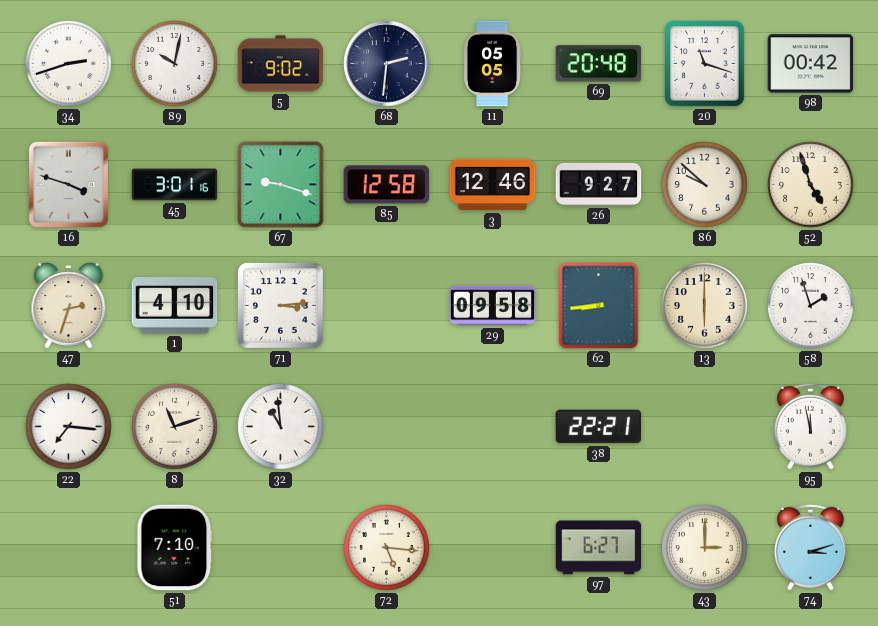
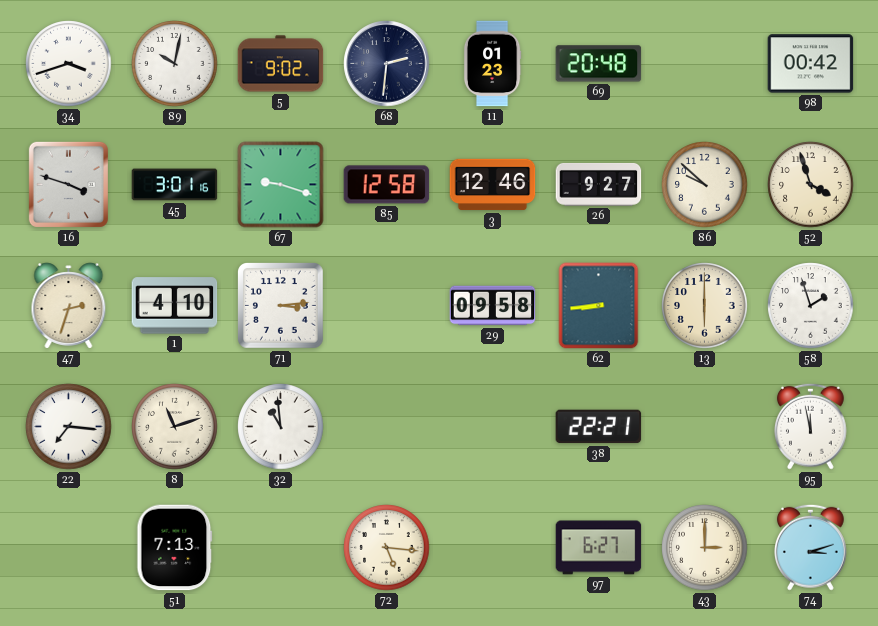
34: 2:42 -> 3:42 (69, 64)
11: 05:05 -> 01:23 (492, 64)
20: 11:18 -> none (705, 64)
52: 4:57 -> 3:57 (811, 185)
51: 7:10 -> 7:13 (175, 548)
